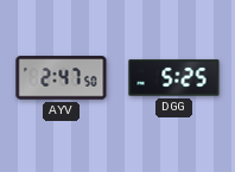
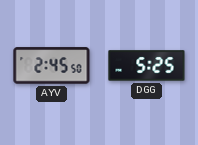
AYV: 2:47 -> 2:45 (52, 66)
